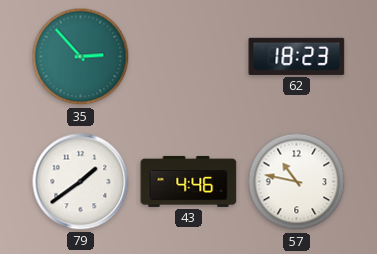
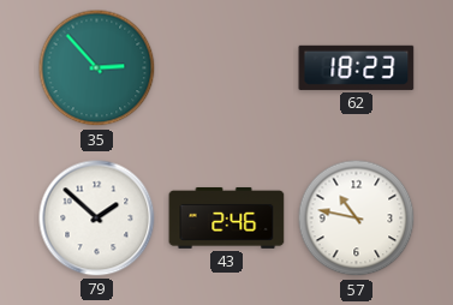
79: 1:39 -> 1:52 (97, 219)
43: 4:46 -> 2:46 (227, 217)
